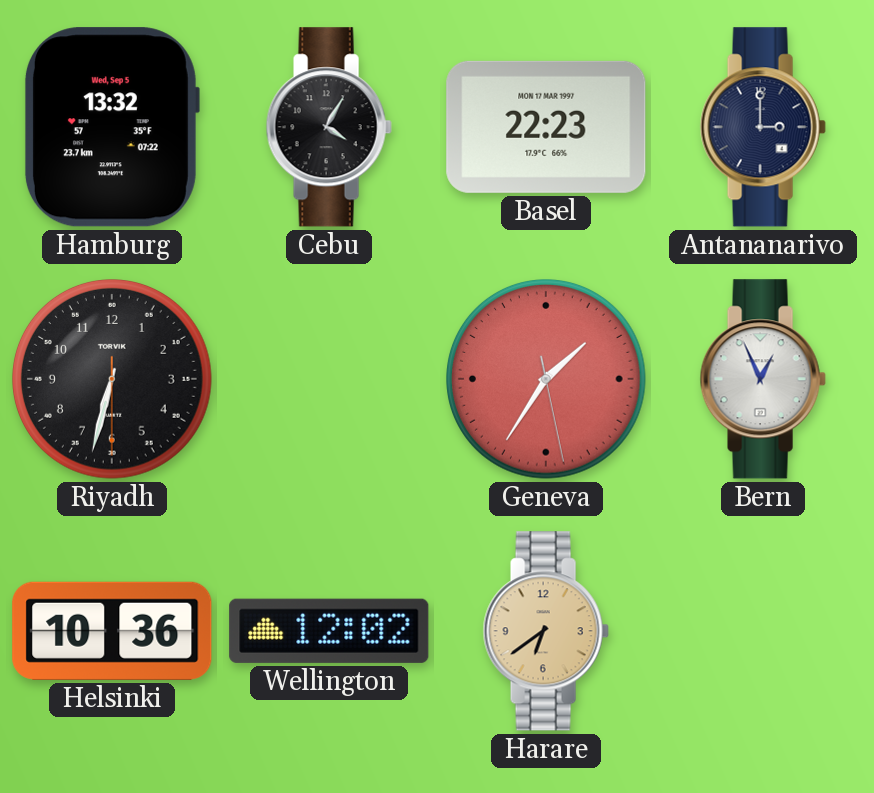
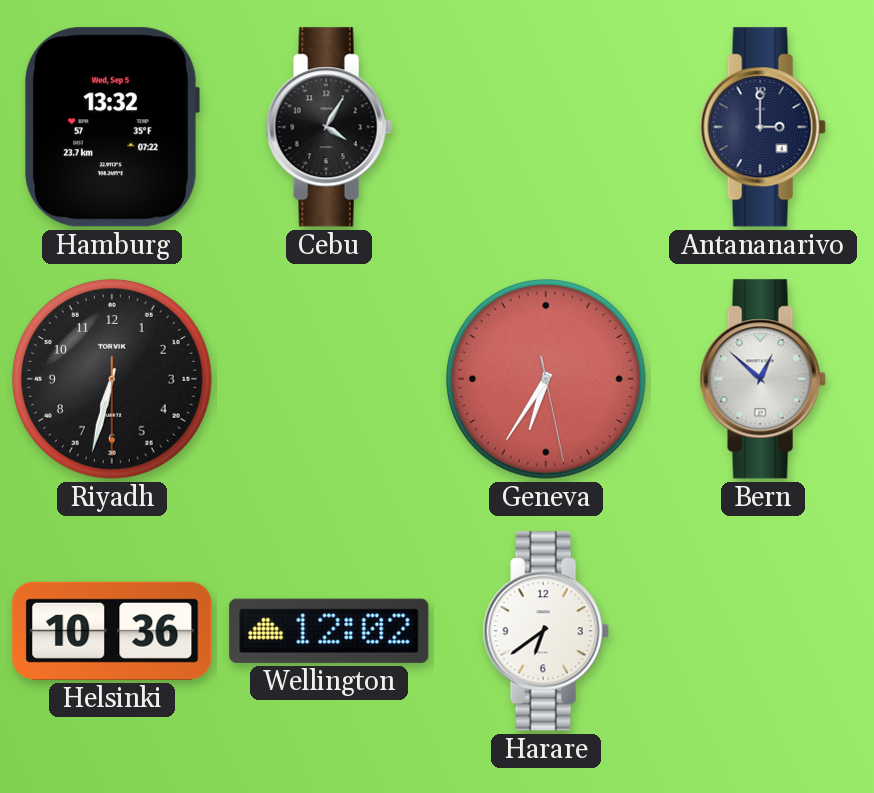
Basel: 22:23 -> none (546, 127)
Geneva: 1:35 -> 6:35 (547, 380)
Bern: 12:56 -> 12:52 (763, 379)
Harare dial: champagne -> white (546, 631)
